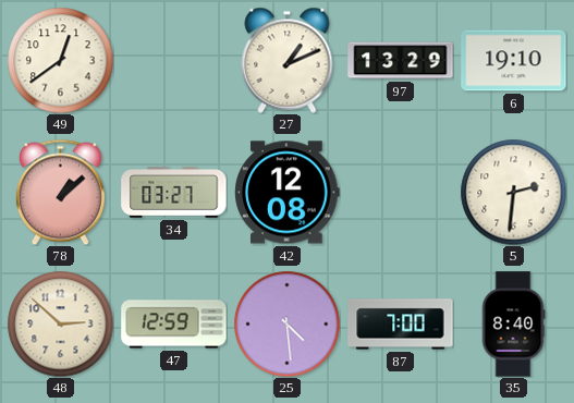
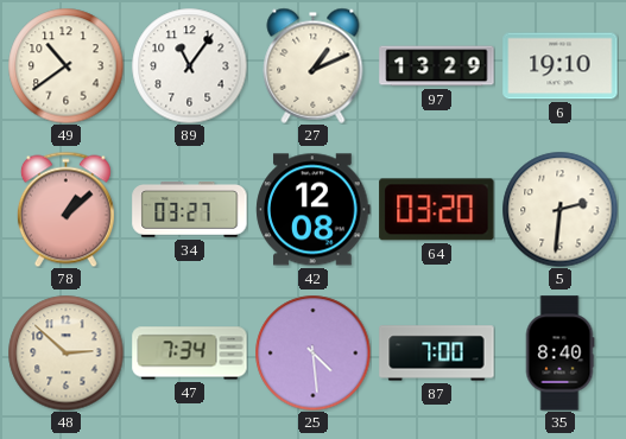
49: 12:39 -> 10:39 (65, 65)
89: none -> 11:06 (189, 65)
64: none -> 03:20 (437, 210)
47: 12:59 -> 7:34 (190, 354)
